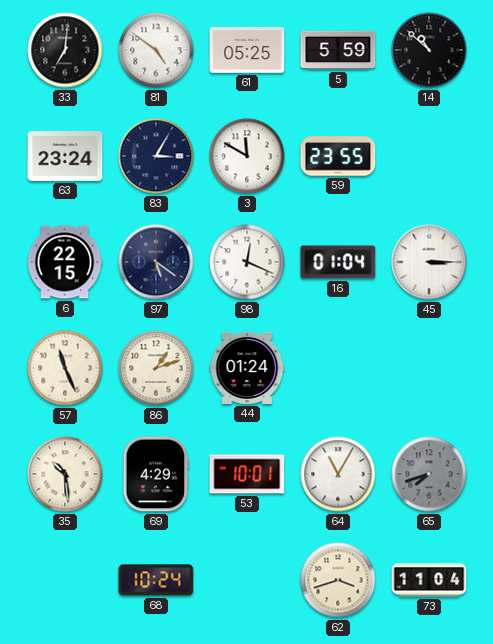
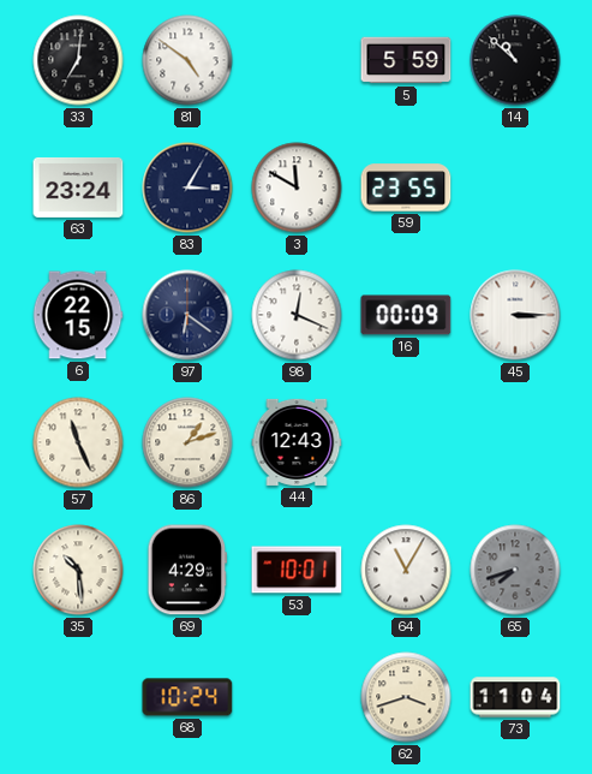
61: 05:25 -> none (247, 50)
97: 5:21 -> 6:21 (187, 315)
16: 01:04 -> 00:09 (406, 315)
44: 01:24 -> 12:43 (297, 442)
